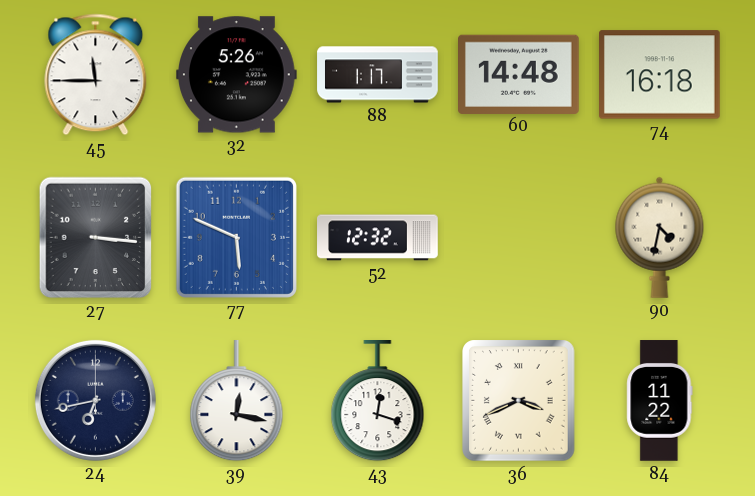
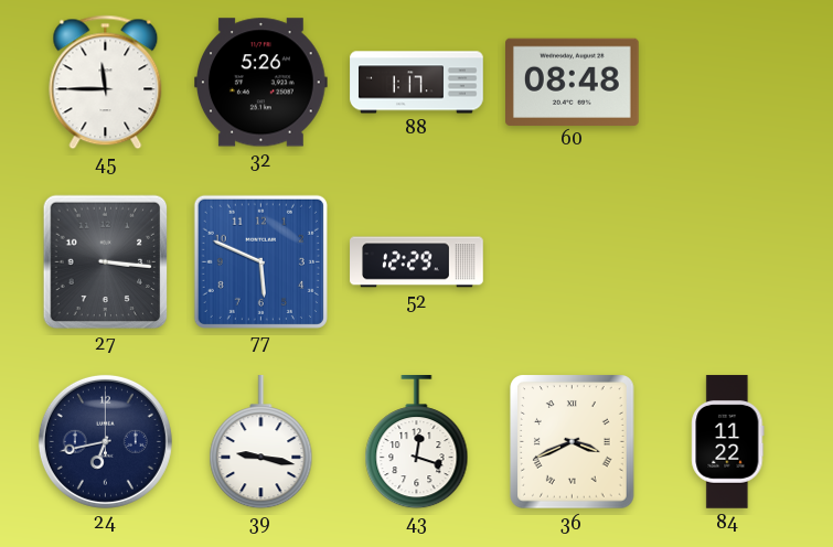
60: 14:48 -> 08:48 (573, 82)
74: 16:18 -> none (660, 75)
52: 12:32 -> 12:29 (417, 262)
90: 4:32 -> none (660, 237)
39: 12:17 -> 9:17 (261, 443)
